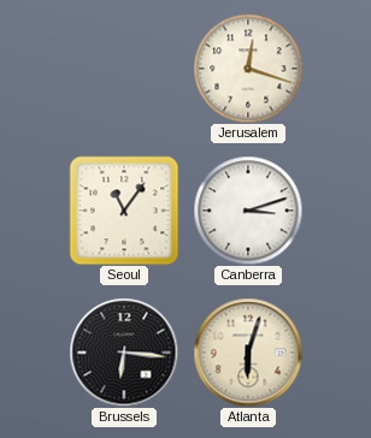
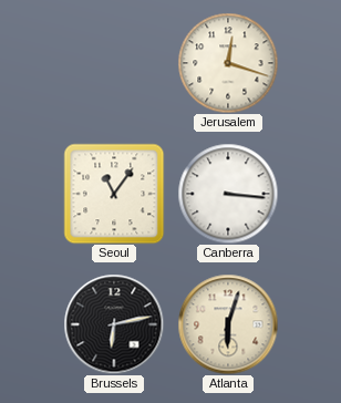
Canberra: 3:12 -> 3:16 (228, 194)
Brussels: 6:16 -> 6:13 (114, 324)
